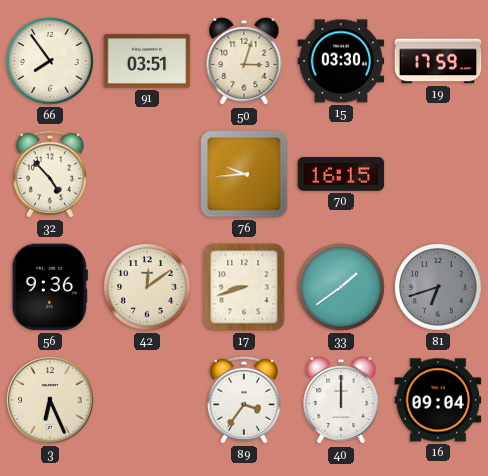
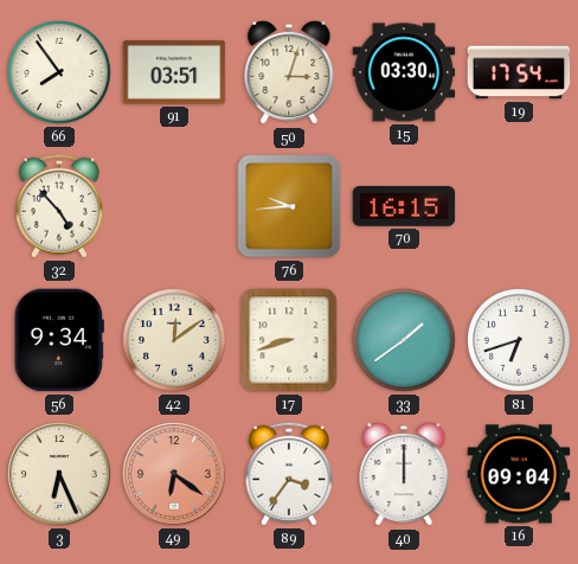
19: 17:59 -> 17:54 (519, 72)
56: 9:36 -> 9:34 (59, 340)
81 dial: grey -> white (519, 340)
49: none -> 6:21 (174, 474)
